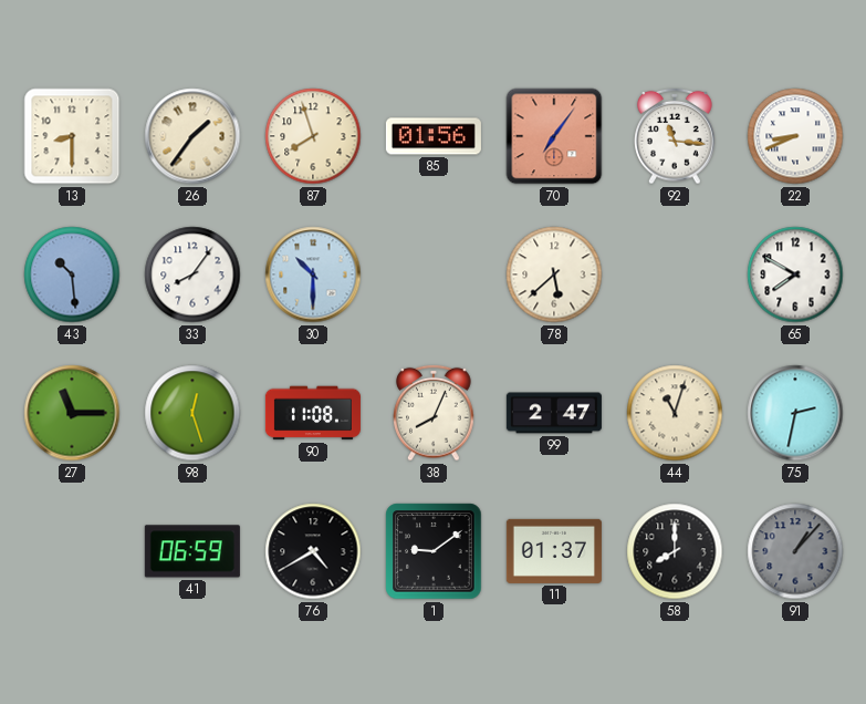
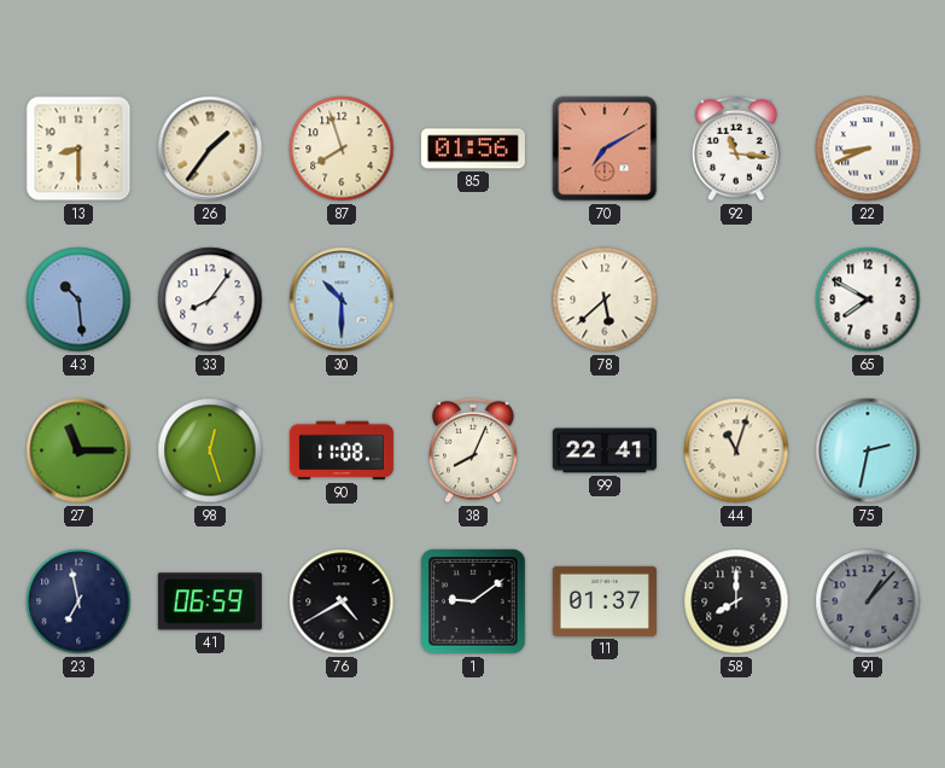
70: 7:06 -> 7:10 (605, 149)
99: 2:47 -> 22:41 (605, 450)
23: none -> 6:58 (78, 601)
